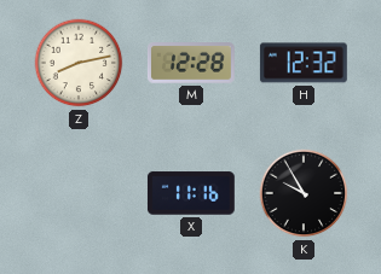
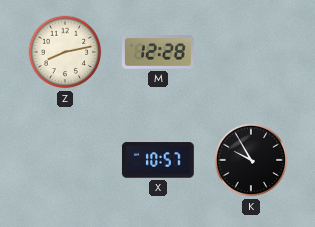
H: 12:32 -> none (304, 63)
X: 11:16 -> 10:57 (158, 160)
